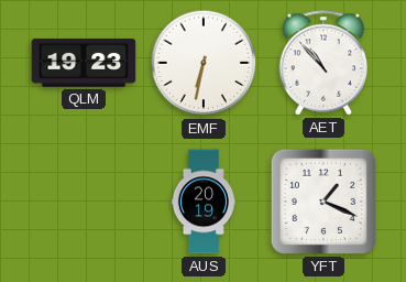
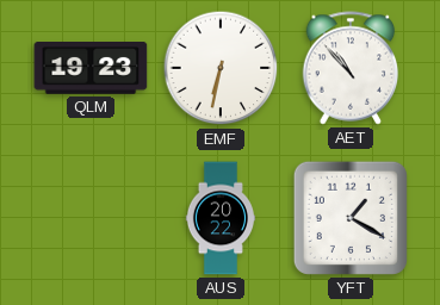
AUS: 20:19 -> 20:22 (219, 218)
YFT: 1:19 -> 1:20 (351, 218)
